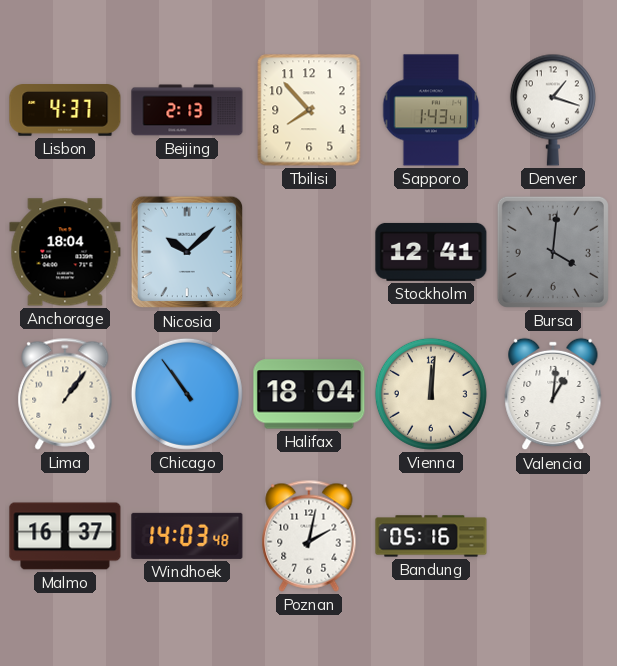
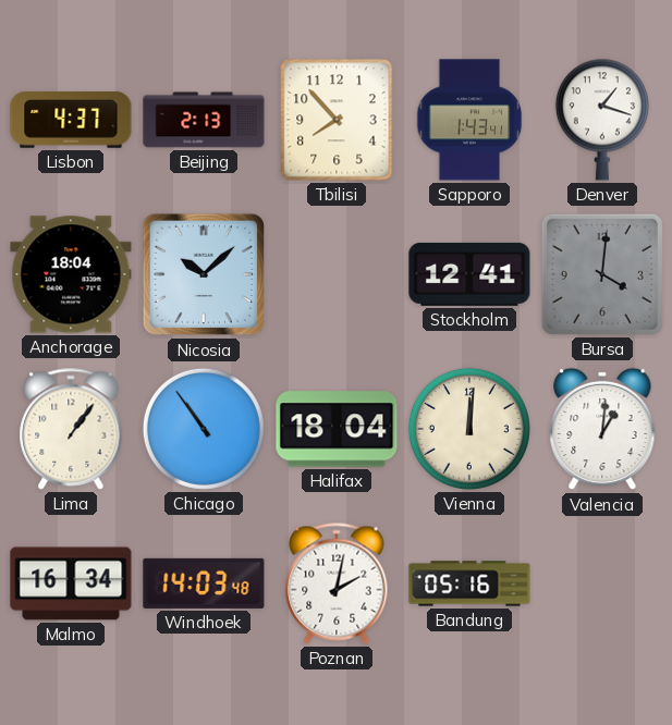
Malmo: 16:37 -> 16:34 (71, 583)
